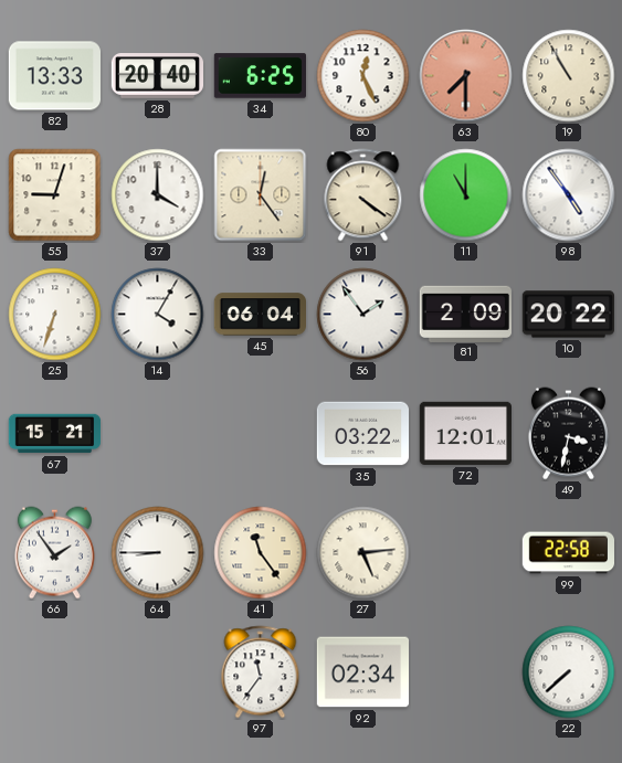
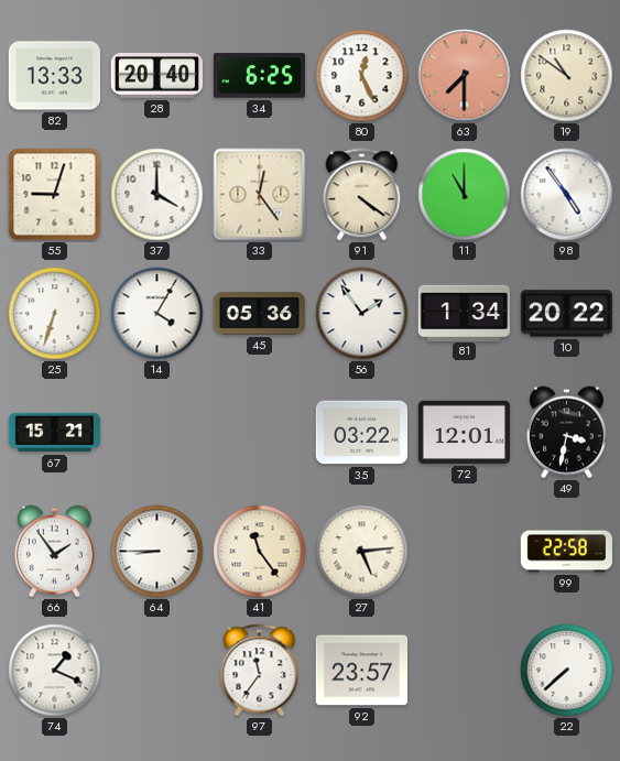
19: 10:55 -> 10:51 (567, 76)
45: 06:04 -> 05:36 (259, 314)
81: 2:09 -> 1:34 (464, 313)
74: none -> 1:19 (55, 671)
92: 02:34 -> 23:57 (361, 671)
